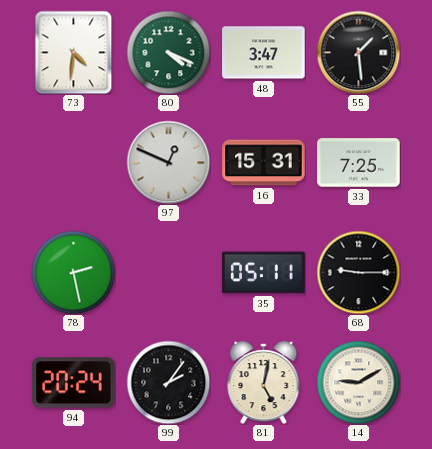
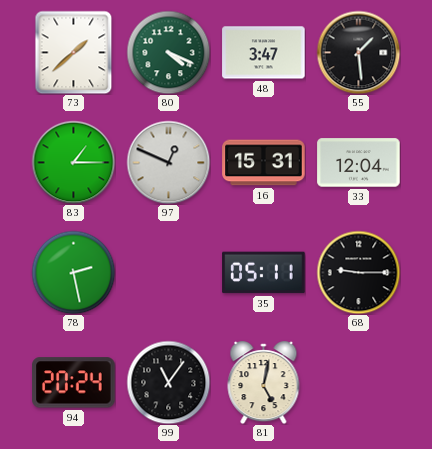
73: 4:31 -> 1:38 (74, 52)
83: none -> 1:15 (73, 162)
33: 7:25 -> 12:04 (359, 163)
99: 2:06 -> 11:06 (168, 382)
14: 9:10 -> none (358, 382)
